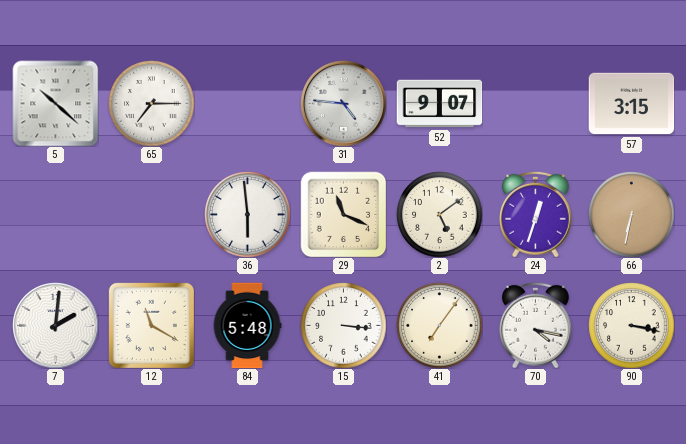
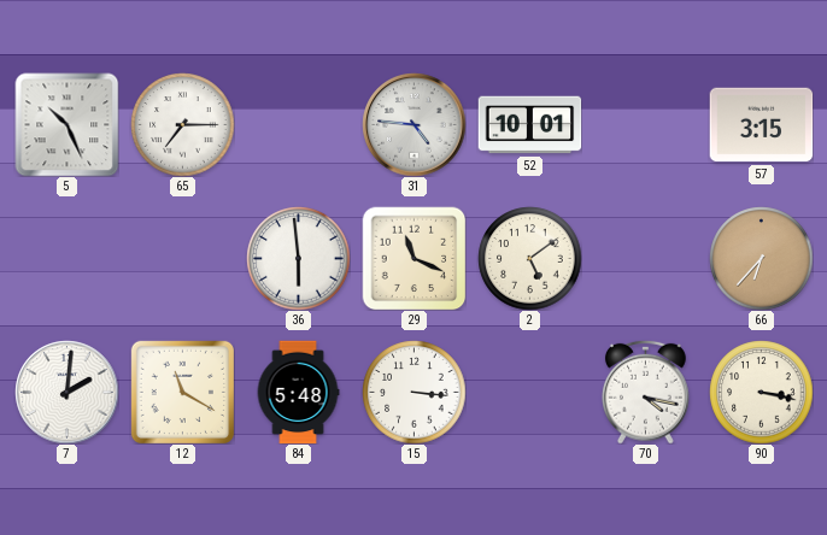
5: 10:22 -> 10:26 (66, 124)
52: 9:07 -> 10:01 (529, 125)
24: 12:33 -> none (536, 214)
66: 6:32 -> 6:37 (761, 258)
41: 7:06 -> none (439, 325)
